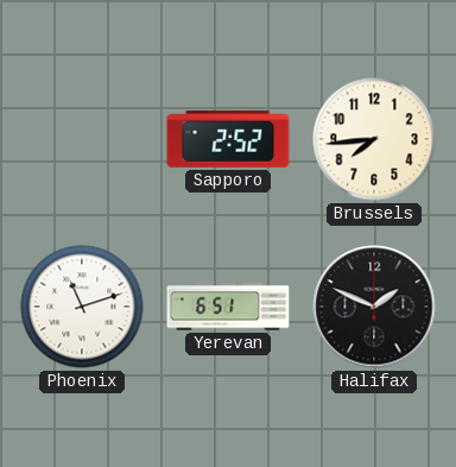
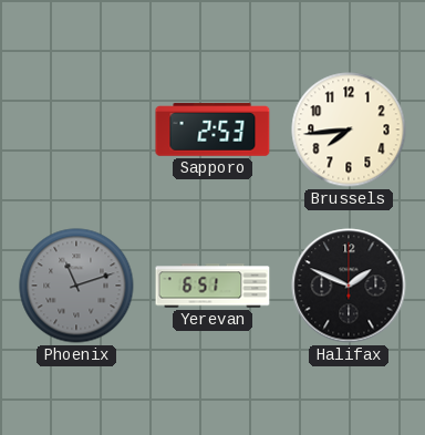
Sapporo: 2:52 -> 2:53 (212, 130)
Phoenix dial: white -> grey (76, 286)
